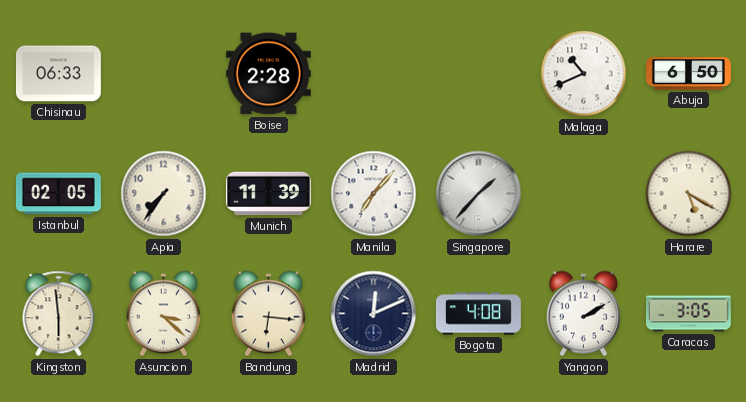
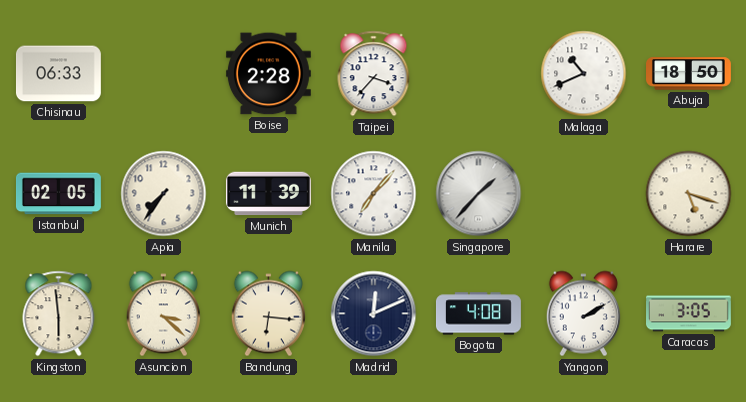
Taipei: none -> 3:37 (374, 74)
Abuja: 6:50 -> 18:50 (689, 74)
Harare: 5:20 -> 5:18 (689, 194)
